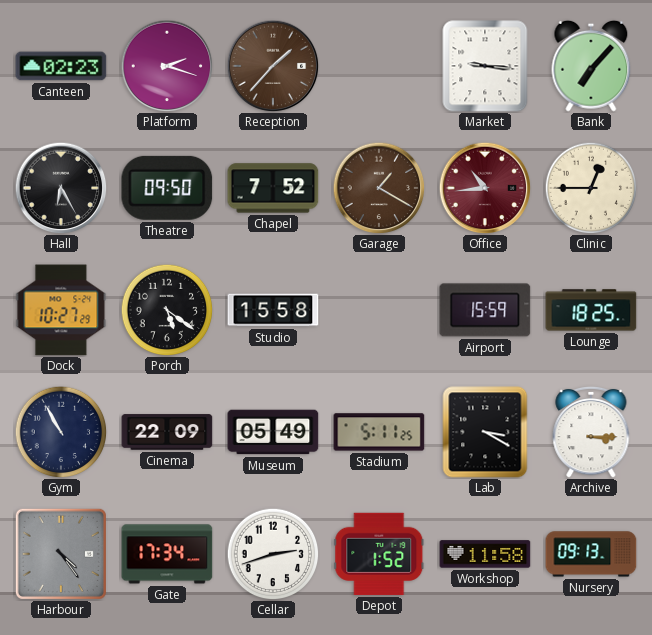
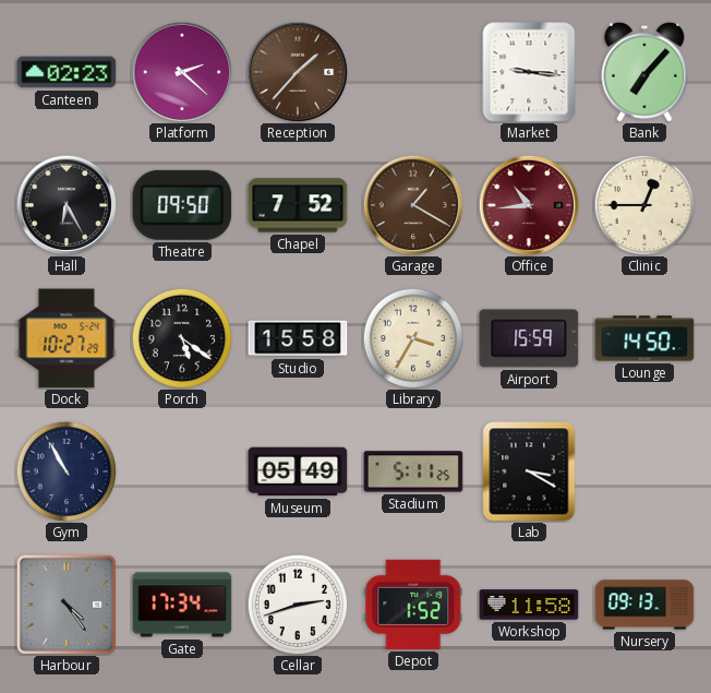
Platform: 2:18 -> 2:22 (182, 72)
Library: none -> 3:35 (413, 338)
Lounge: 18:25 -> 14:50 (644, 338)
Cinema: 22:09 -> none (167, 432)
Archive: 3:15 -> none (591, 432)
